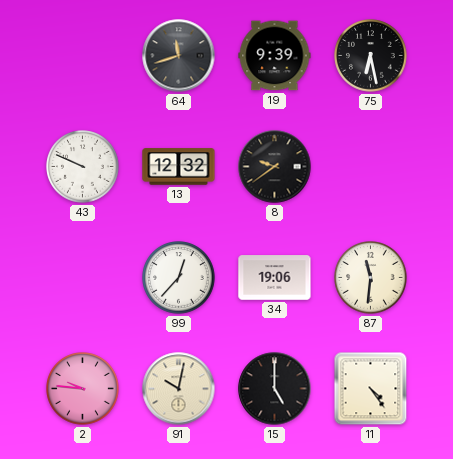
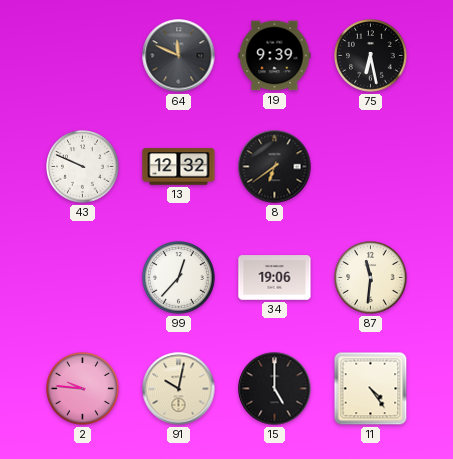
64: 11:42 -> 11:49 (179, 56)
8: 9:39 -> 6:39 (275, 167)
